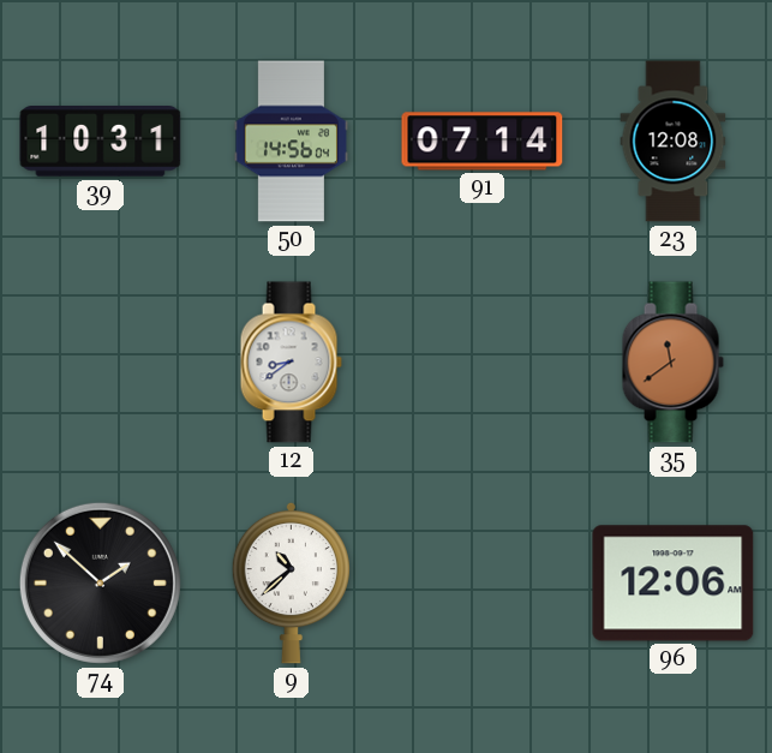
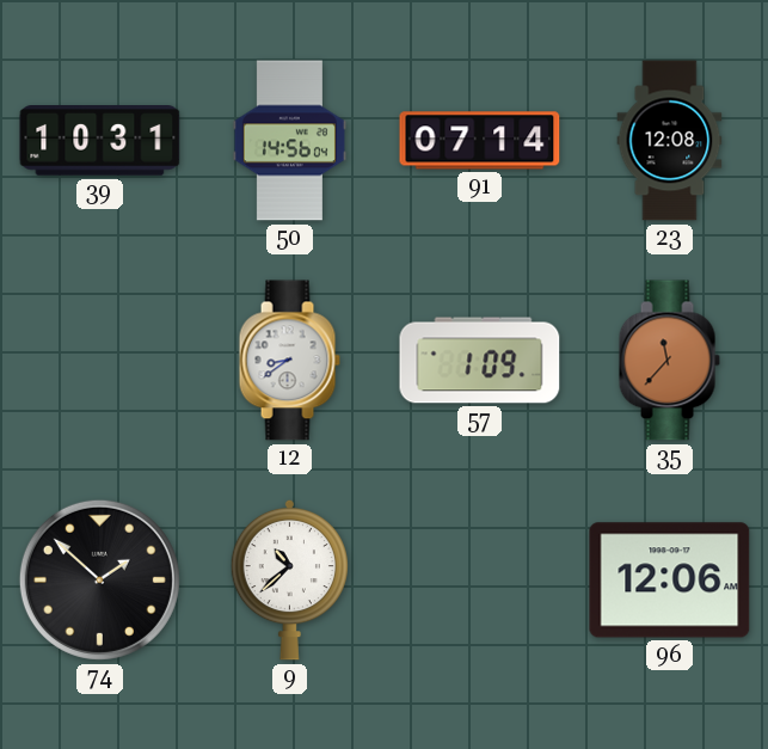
57: none -> 1:09 (480, 361)
35: 11:39 -> 11:37 (669, 361)
